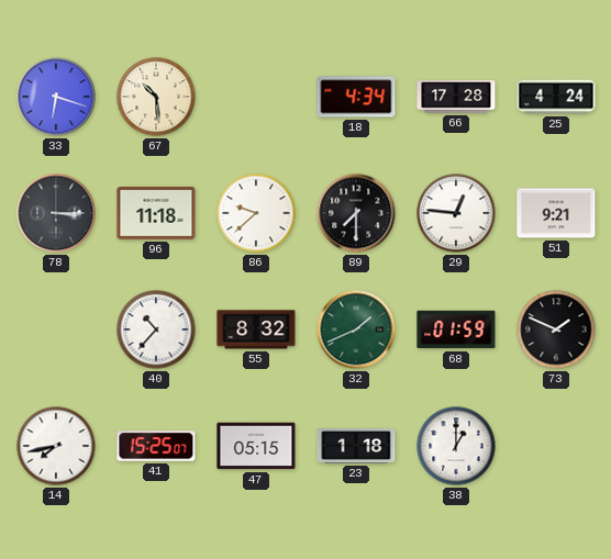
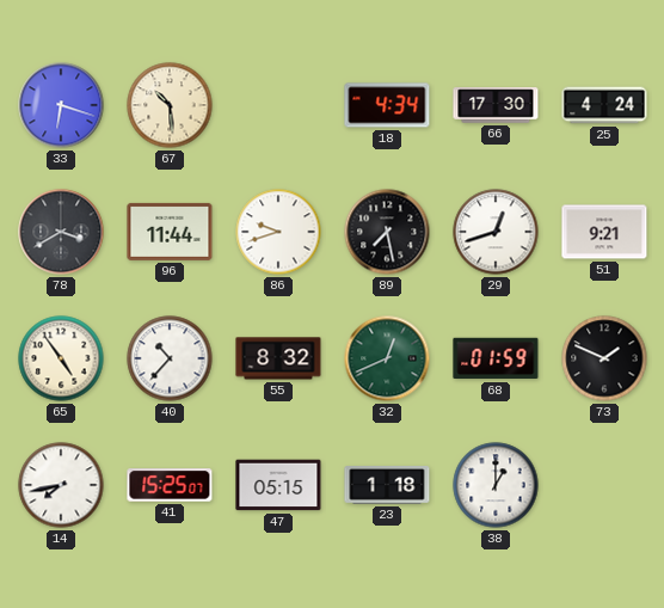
66: 17:28 -> 17:30 (496, 105)
78: 3:15 -> 3:40 (61, 232)
96: 11:18 -> 11:44 (170, 232)
86: 9:38 -> 9:42 (278, 232)
89: 7:30 -> 7:28 (387, 232)
29: 12:46 -> 12:42 (496, 232)
65: none -> 4:54 (61, 358)
32: 1:41 -> 12:41 (387, 358)
